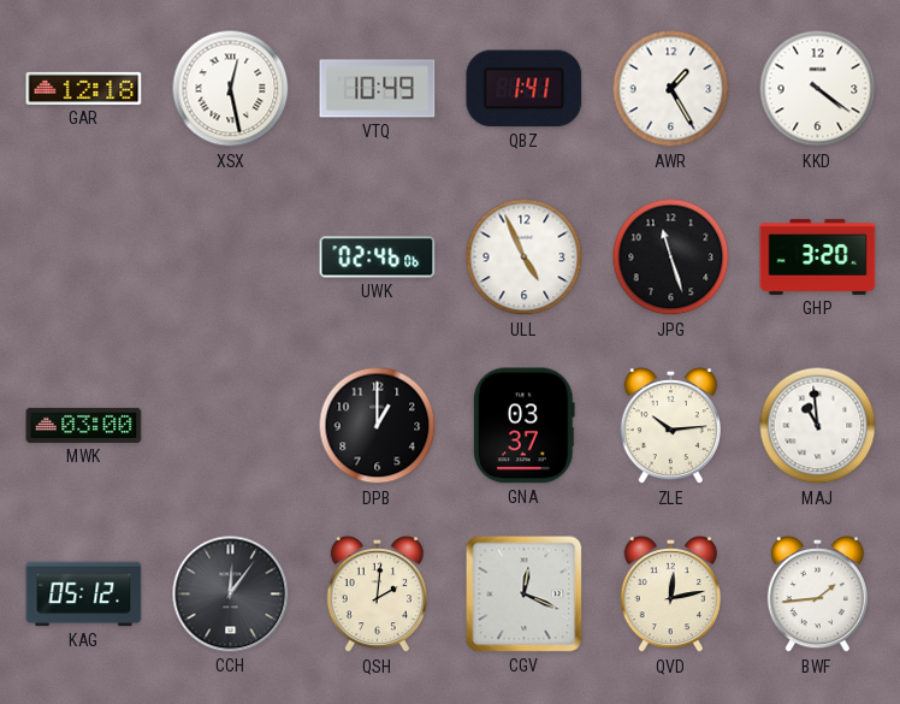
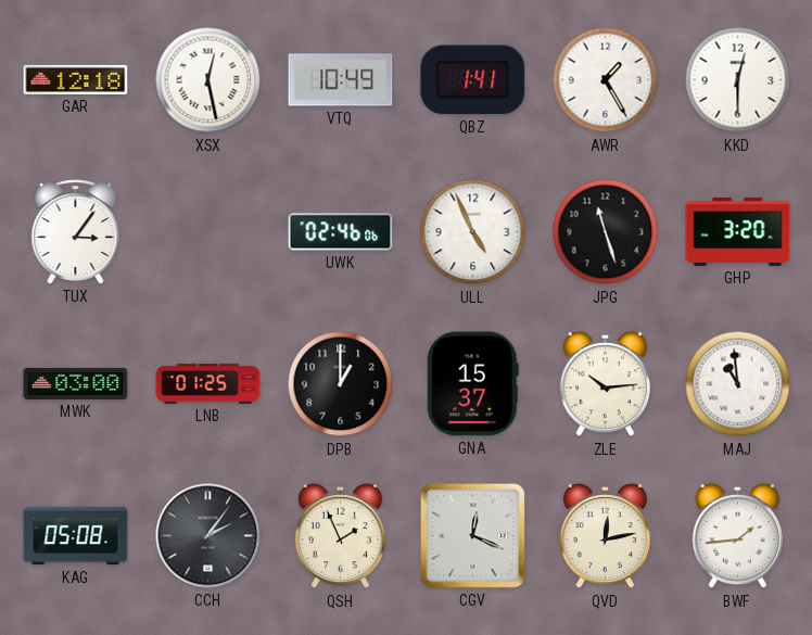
KKD: 4:21 -> 12:30 (738, 80)
TUX: none -> 3:06 (76, 232)
LNB: none -> 01:25 (208, 384)
GNA: 03:37 -> 15:37 (473, 384)
KAG: 05:12 -> 05:08 (76, 536)
CCH: 12:06 -> 2:06 (208, 536)
QSH: 2:01 -> 1:56 (340, 536)
